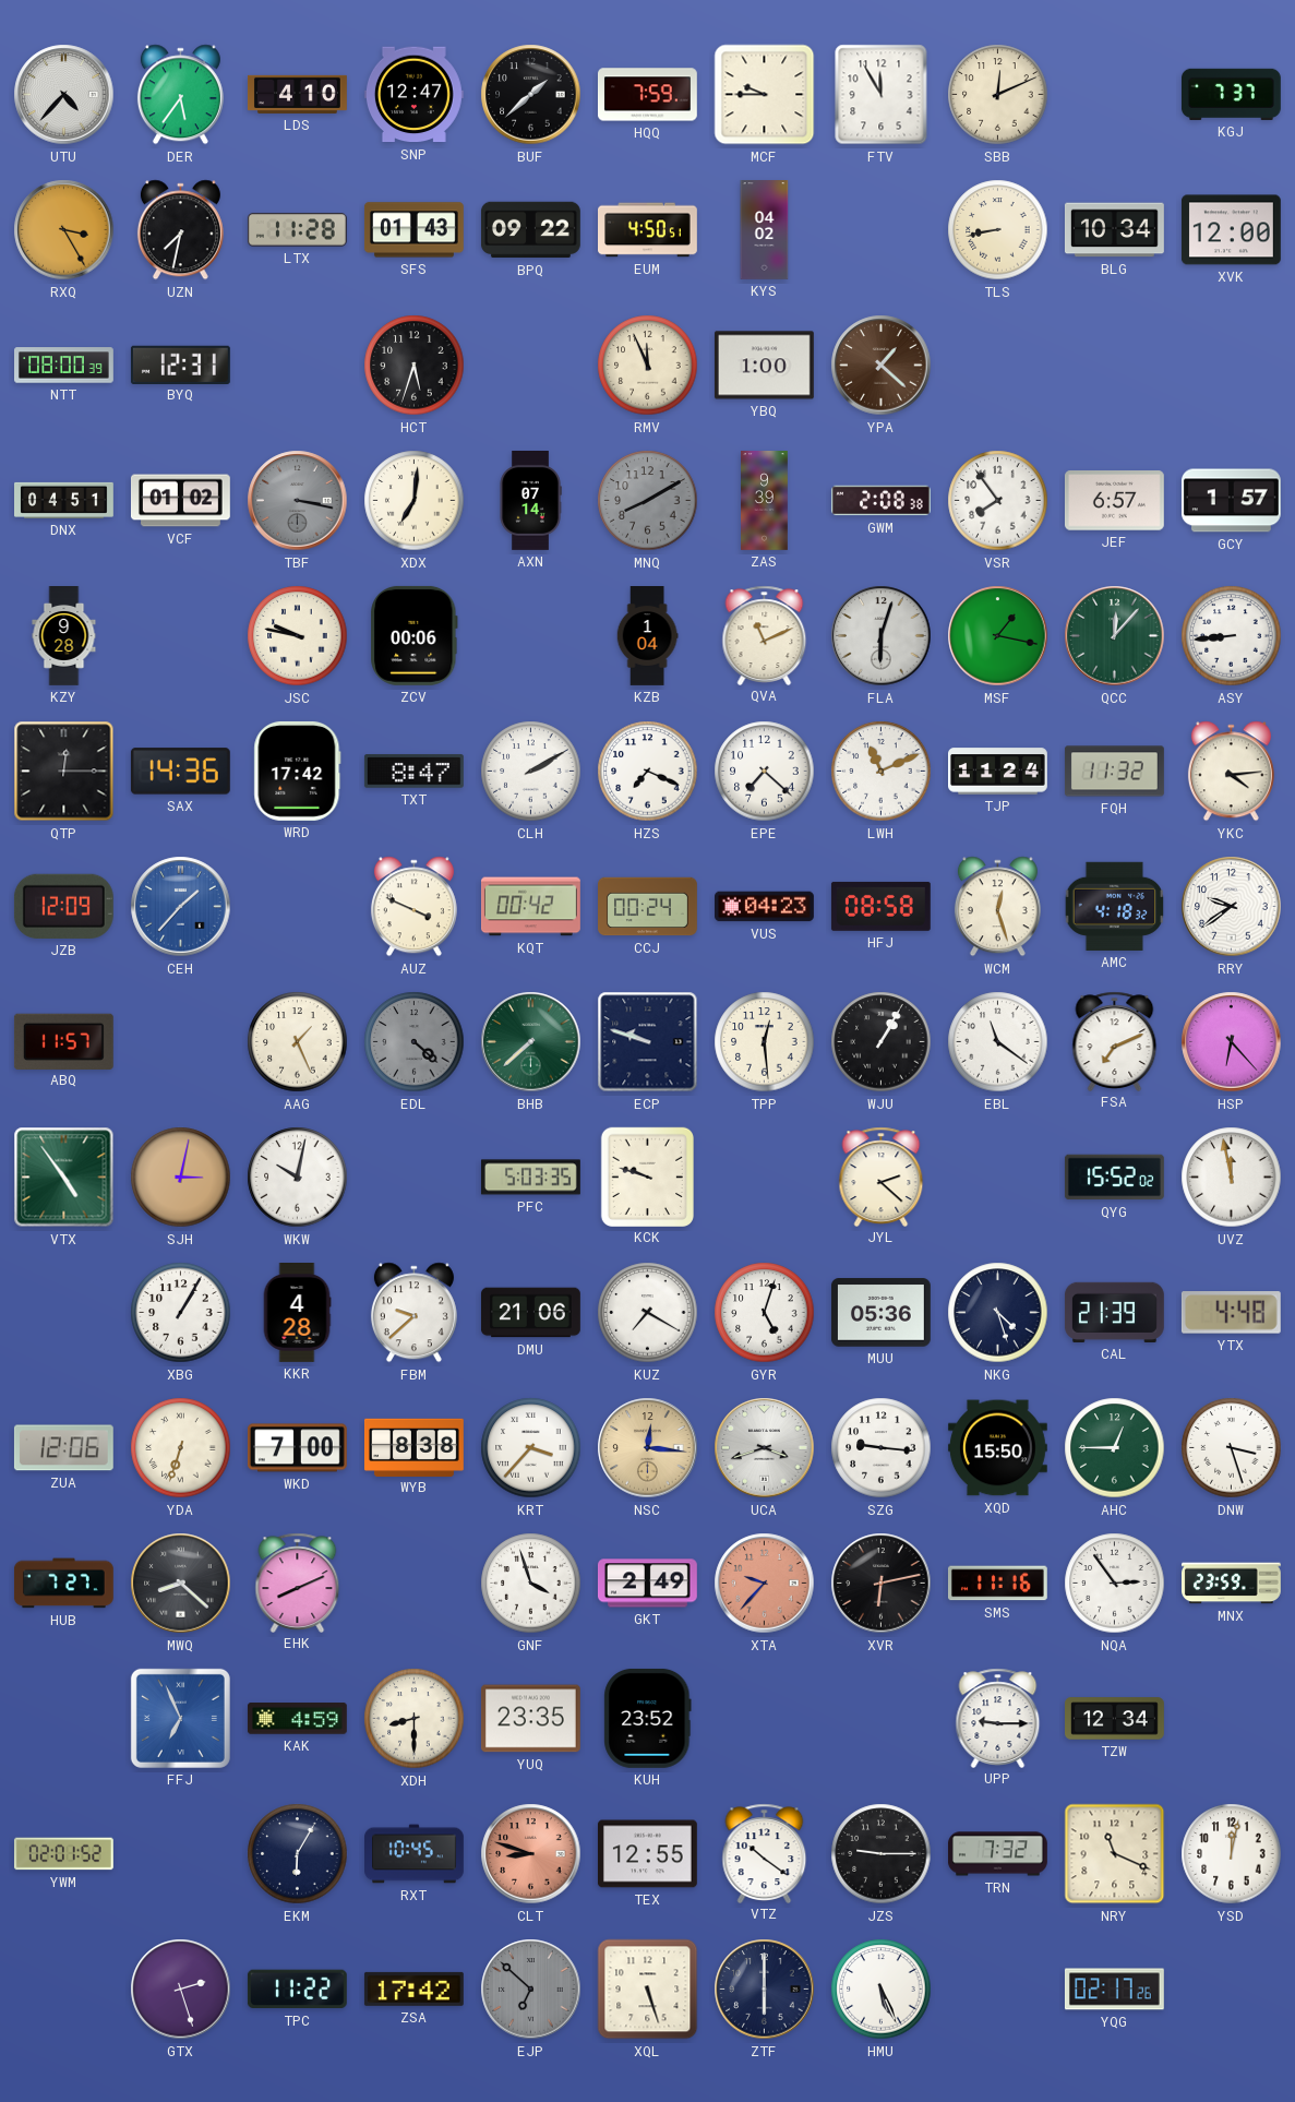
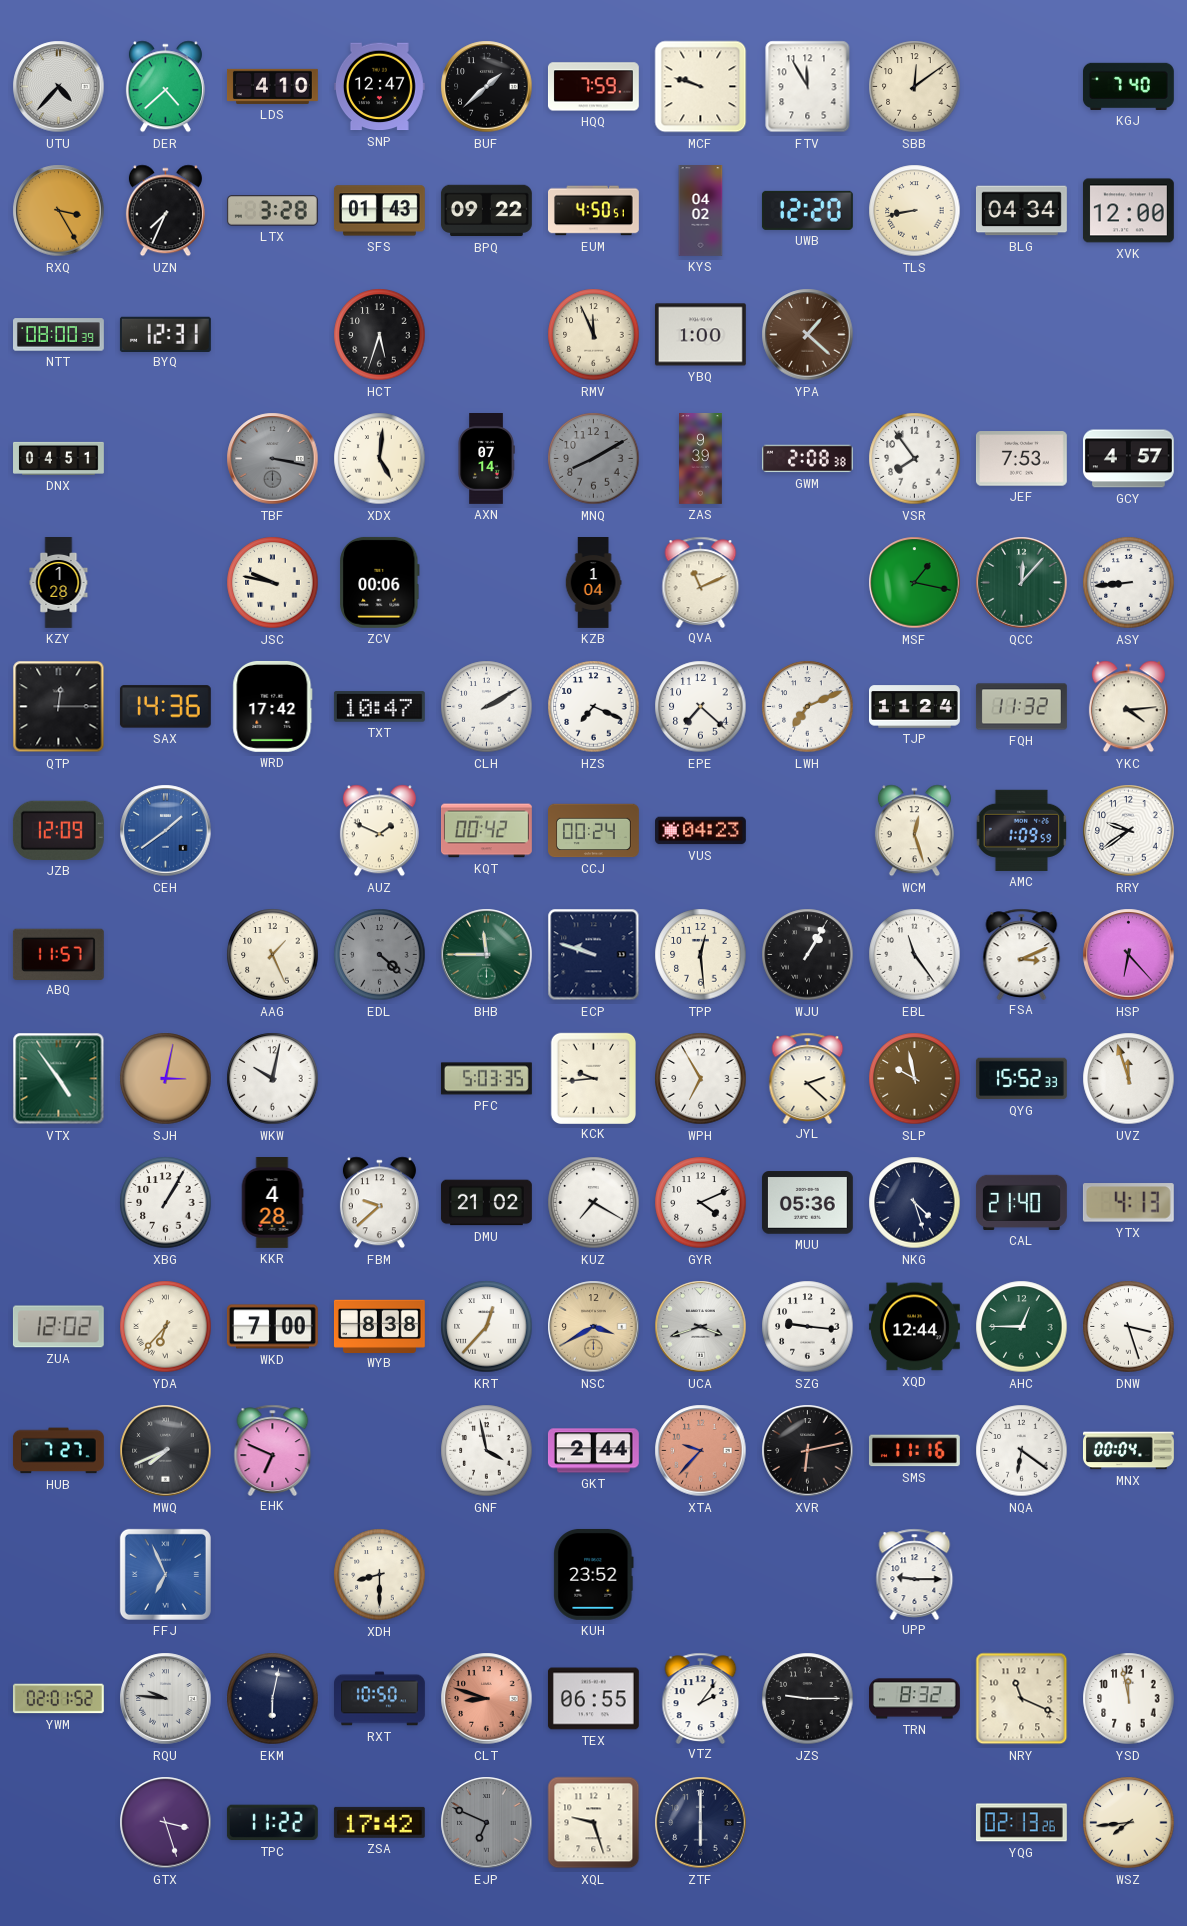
DER: 5:36 -> 4:38 (165, 87)
MCF: 9:45 -> 9:48 (701, 87)
SBB: 12:11 -> 12:09 (915, 87)
KGJ: 7:37 -> 7:40 (1128, 86)
UZN: 7:32 -> 7:34 (165, 211)
LTX: 11:28 -> 3:28 (272, 211)
UWB: none -> 12:20 (807, 210)
BLG: 10:34 -> 04:34 (1021, 211)
VCF: 01:02 -> none (180, 501)
XDX: 7:01 -> 5:01 (380, 459)
JEF: 6:57 -> 7:53 (1021, 459)
GCY: 1:57 -> 4:57 (1128, 459)
KZY: 9:28 -> 1:28 (59, 583)
FLA: 6:03 -> none (882, 636)
TXT: 8:47 -> 10:47 (379, 707)
LWH: 11:11 -> 7:11 (808, 707)
CEH: 1:37 -> 1:39 (166, 831)
AUZ: 3:49 -> 1:49 (379, 831)
HFJ: 08:58 -> none (880, 906)
AMC: 4:18 -> 1:09 (1021, 830)
BHB: 7:38 -> 11:45 (487, 955)
EBL: 11:21 -> 11:24 (915, 955)
FSA: 7:11 -> 3:11 (1022, 954)
KCK: 9:48 -> 9:44 (593, 1078)
WPH: none -> 6:55 (701, 1079)
SLP: none -> 9:58 (915, 1079)
QYG: 15:52:02 -> 15:52:33 (1021, 1079)
UVZ: 11:58 -> 11:57 (1129, 1079)
DMU: 21:06 -> 21:02 (486, 1203)
GYR: 5:03 -> 4:11 (701, 1203)
CAL: 21:39 -> 21:40 (1021, 1202)
YTX: 4:48 -> 4:13 (1128, 1203)
ZUA: 12:06 -> 12:02 (58, 1327)
YDA: 6:33 -> 6:37 (166, 1327)
KRT: 3:37 -> 12:37 (487, 1327)
NSC: 12:16 -> 3:40 (594, 1327)
XQD: 15:50 -> 12:44 (914, 1327)
MWQ: 8:22 -> 7:41 (166, 1451)
EHK: 8:11 -> 6:49 (273, 1450)
GNF: 3:57 -> 3:58 (487, 1451)
GKT: 2:49 -> 2:44 (593, 1451)
NQA: 2:54 -> 6:21 (1022, 1451)
MNX: 23:59 -> 00:04 (1129, 1451)
KAK: 4:59 -> none (297, 1719)
YUQ: 23:35 -> none (530, 1719)
TZW: 12:34 -> none (1115, 1719)
RQU: none -> 9:46 (166, 1699)
EKM: 6:05 -> 6:02 (273, 1699)
RXT: 10:45 -> 10:50 (380, 1699)
TEX: 12:55 -> 06:55 (593, 1699)
VTZ: 10:21 -> 2:06 (701, 1698)
TRN: 7:32 -> 8:32 (915, 1699)
YSD: 12:02 -> 11:58 (1129, 1699)
GTX: 2:27 -> 3:27 (166, 1823)
EJP: 6:52 -> 6:49 (487, 1823)
XQL: 5:27 -> 9:27 (594, 1823)
HMU: 5:26 -> none (882, 1990)
YQG: 02:17 -> 02:13 (1021, 1823)
WSZ: none -> 7:44 (1129, 1823)
